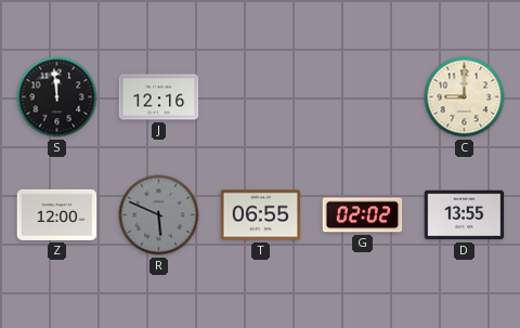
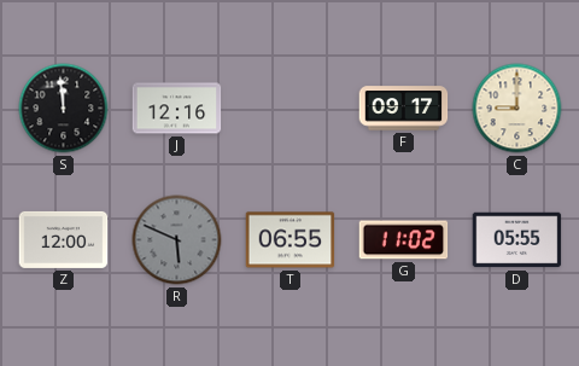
F: none -> 09:17 (404, 109)
G: 02:02 -> 11:02 (404, 240)
D: 13:55 -> 05:55 (517, 240)
